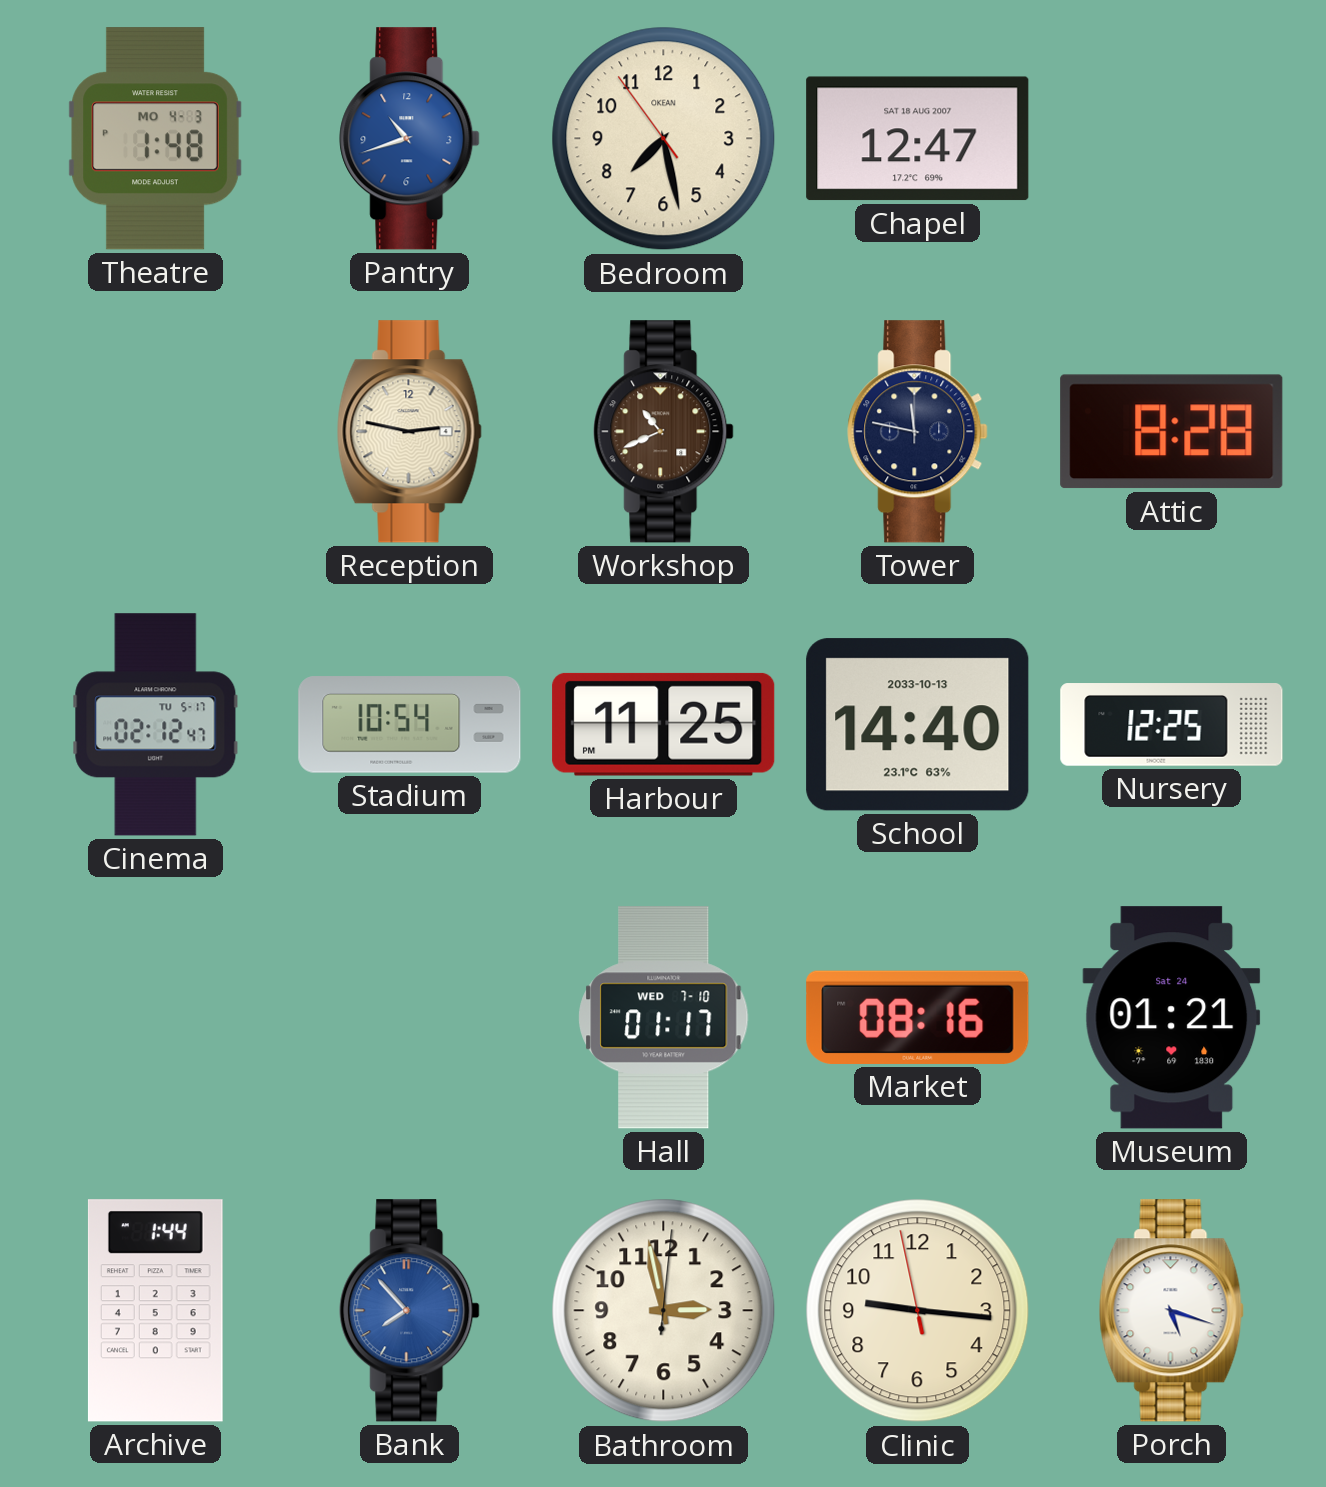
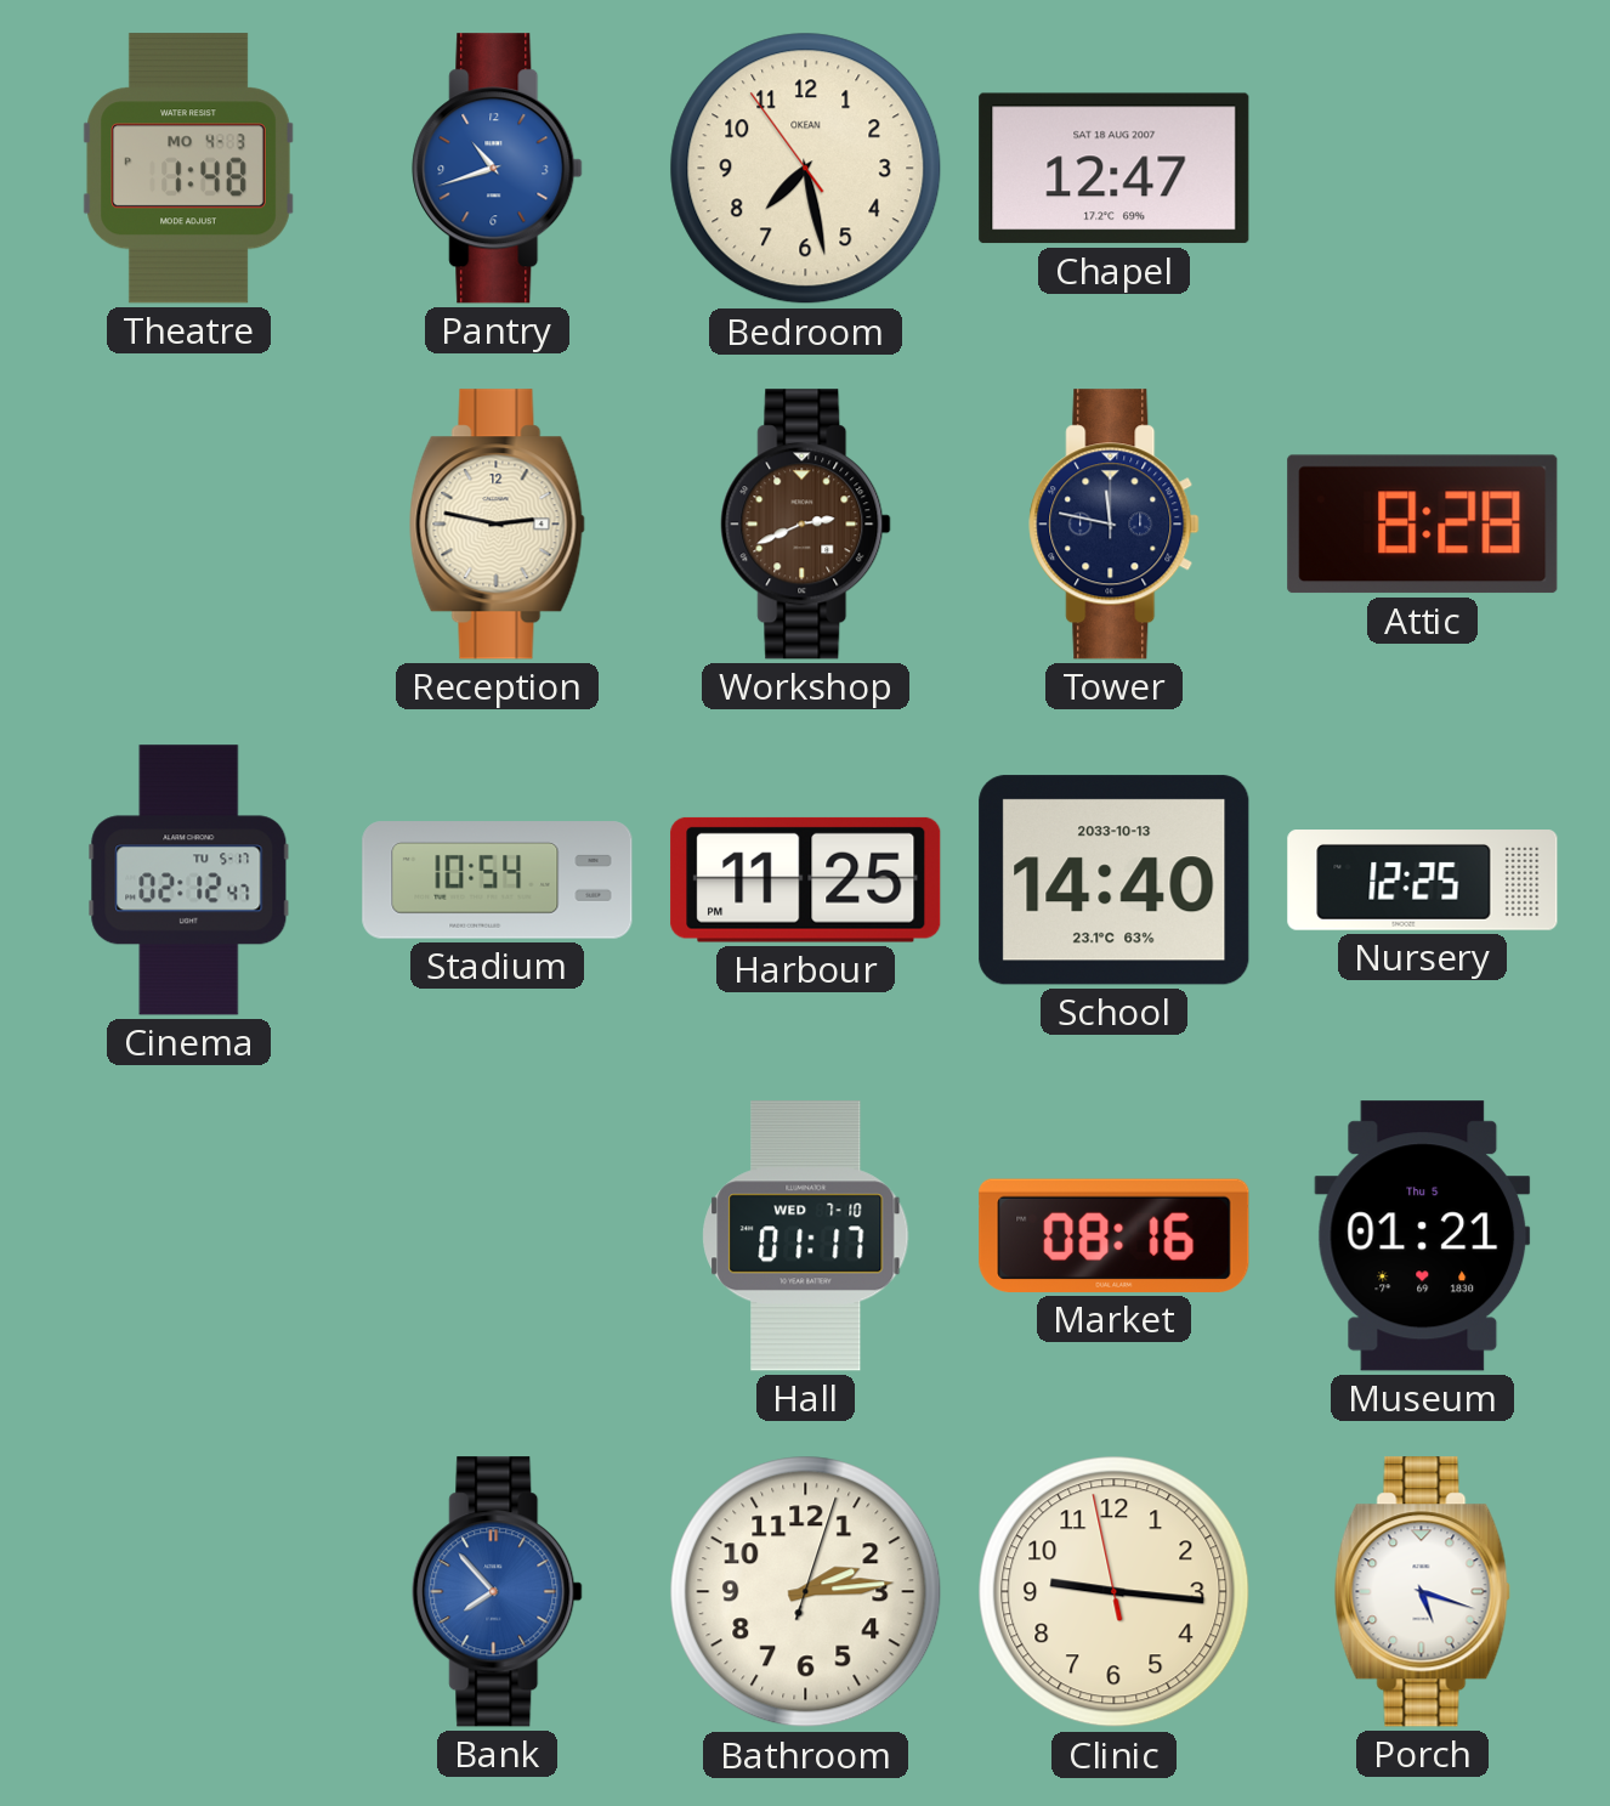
Workshop: 10:41 -> 2:41 (806, 525)
Museum date: Sat 24 -> Thu 5 (1423, 1236)
Archive: 1:44 -> none (155, 1311)
Bathroom: 2:58 -> 2:14 (806, 1592)
